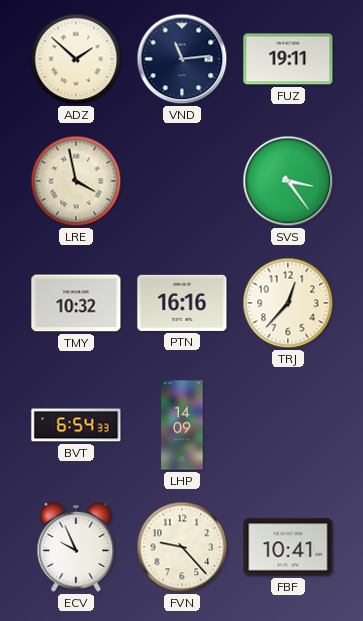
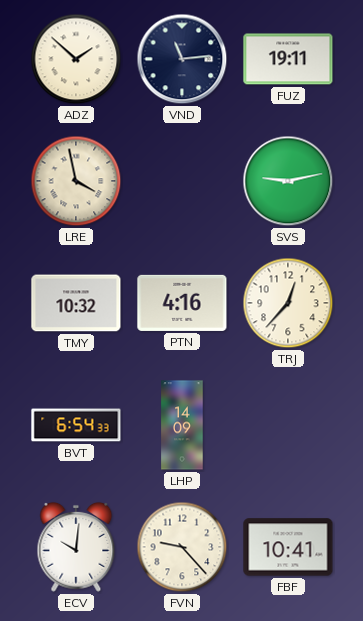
SVS: 3:24 -> 9:13 (288, 181)
PTN: 16:16 -> 4:16 (182, 303)
ECV: 9:56 -> 10:01 (76, 547)
